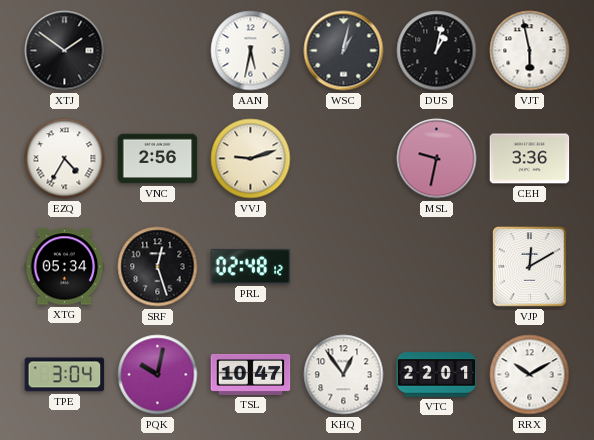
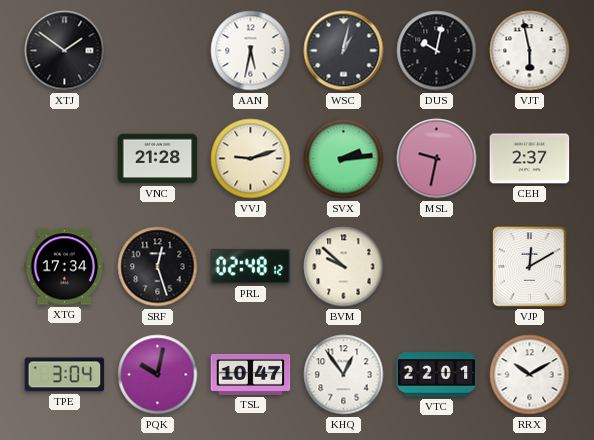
DUS: 1:02 -> 10:02 (437, 51)
EZQ: 4:35 -> none (65, 159)
VNC: 2:56 -> 21:28 (158, 159)
SVX: none -> 2:14 (344, 159)
CEH: 3:36 -> 2:37 (530, 159)
XTG: 05:34 -> 17:34 (65, 267)
BVM: none -> 9:52 (344, 267)
